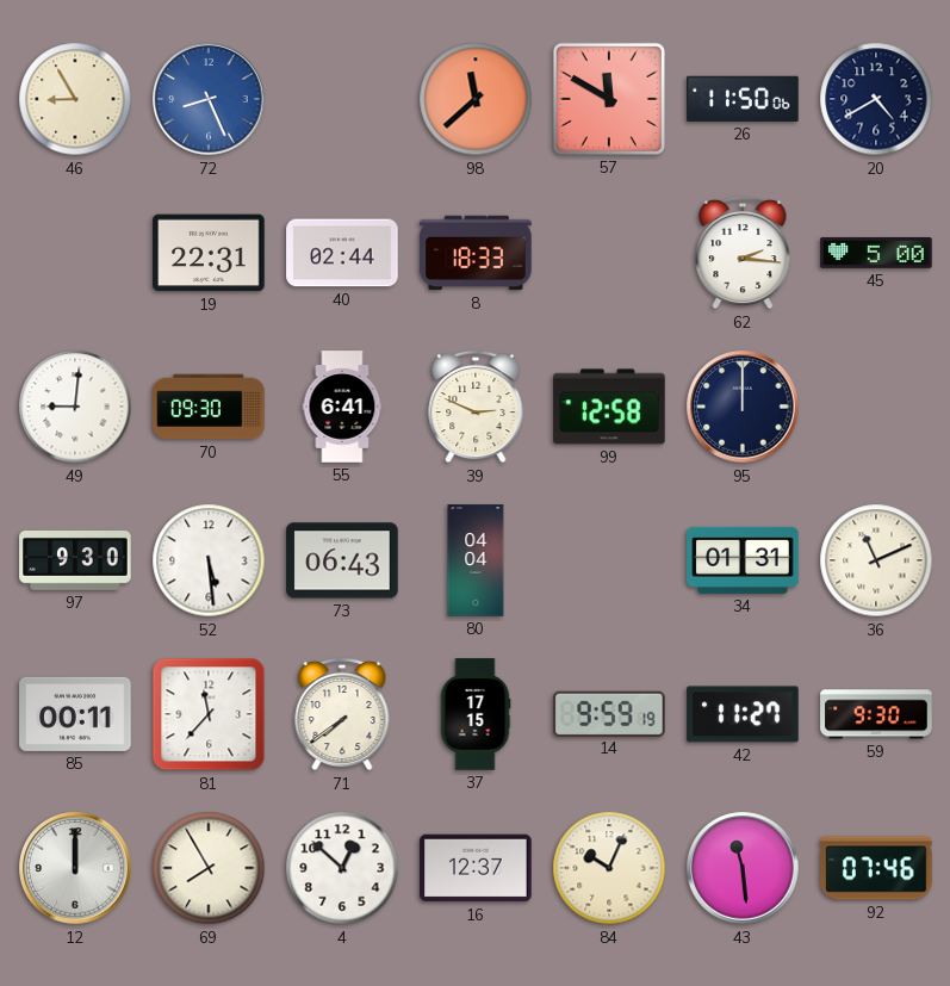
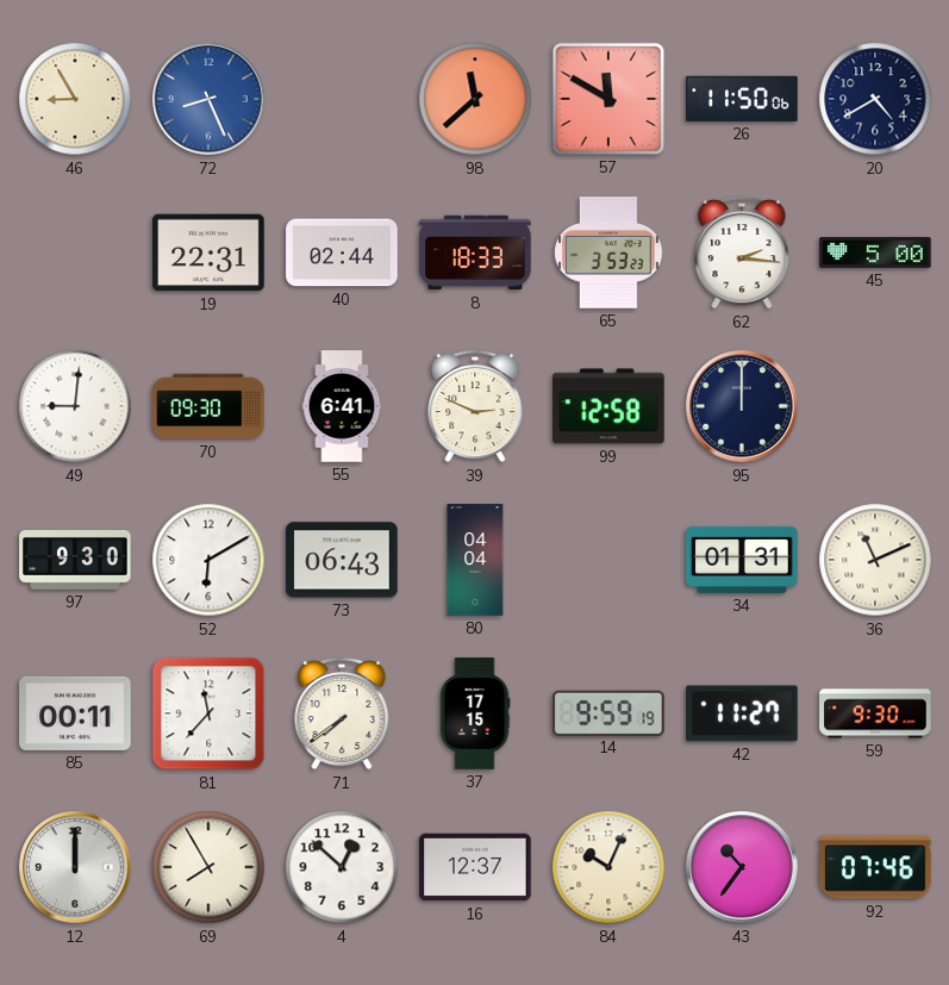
65: none -> 3:53 (608, 253)
52: 5:29 -> 6:10 (208, 560)
43: 11:29 -> 10:36 (742, 867)
